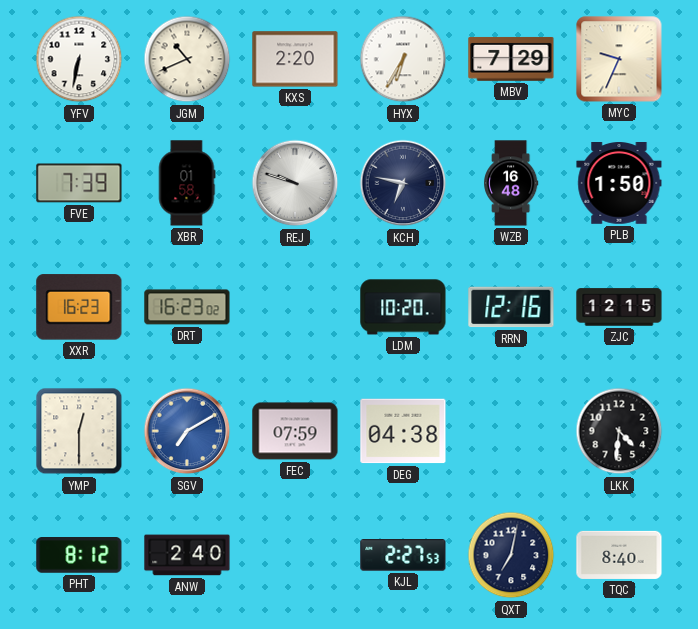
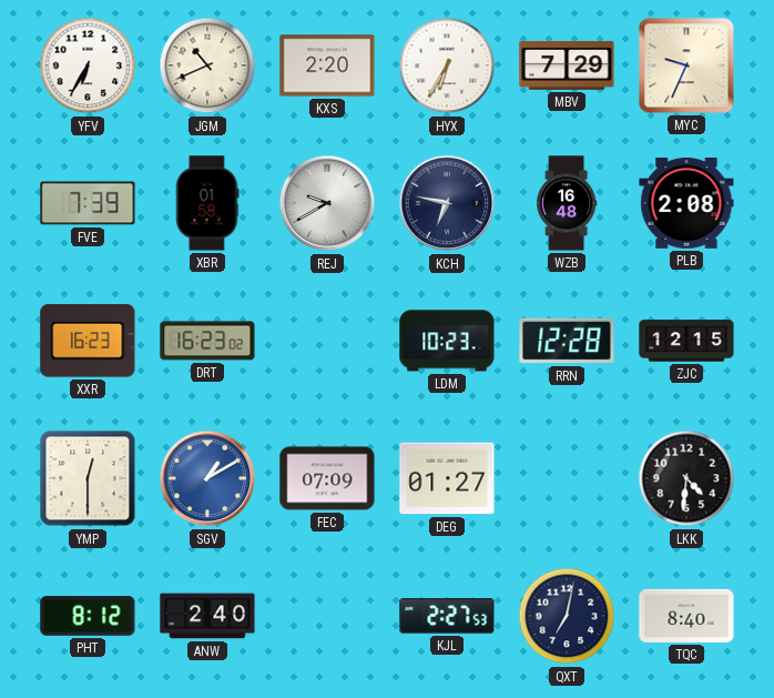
YFV: 6:32 -> 6:35 (88, 65)
REJ: 9:48 -> 9:40 (327, 203)
PLB: 1:50 -> 2:08 (686, 204)
LDM: 10:20 -> 10:23 (447, 341)
RRN: 12:16 -> 12:28 (567, 341)
SGV: 7:10 -> 1:10 (207, 478)
FEC: 07:59 -> 07:09 (327, 478)
DEG: 04:38 -> 01:27 (447, 478)
